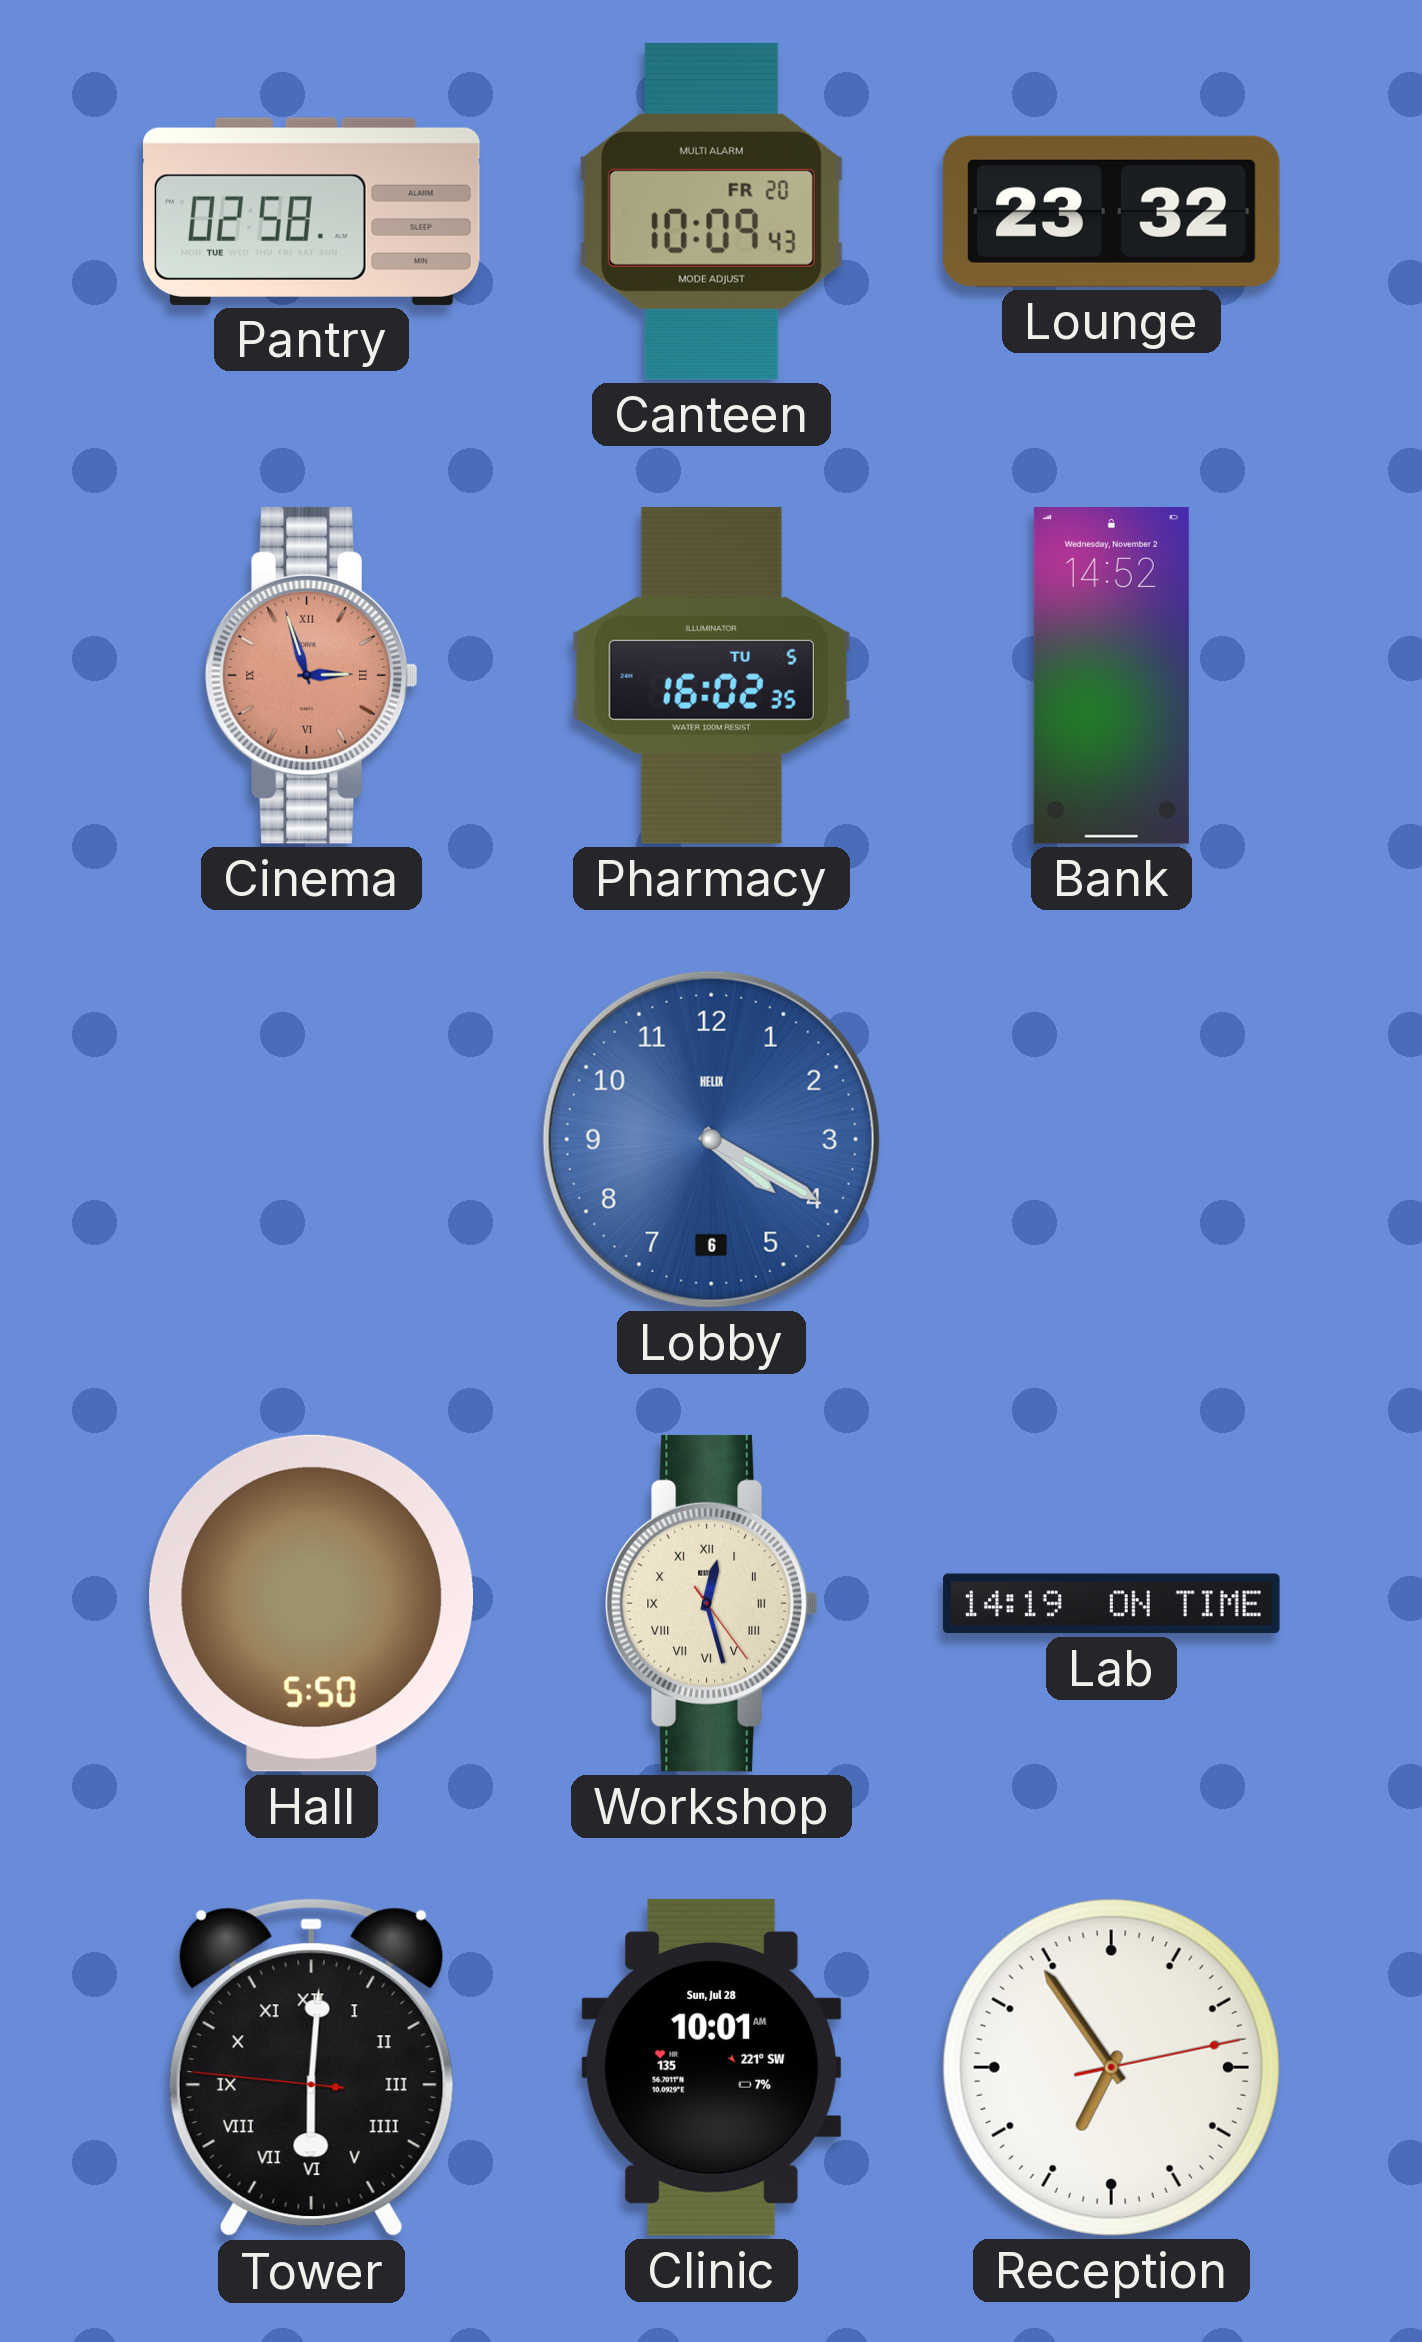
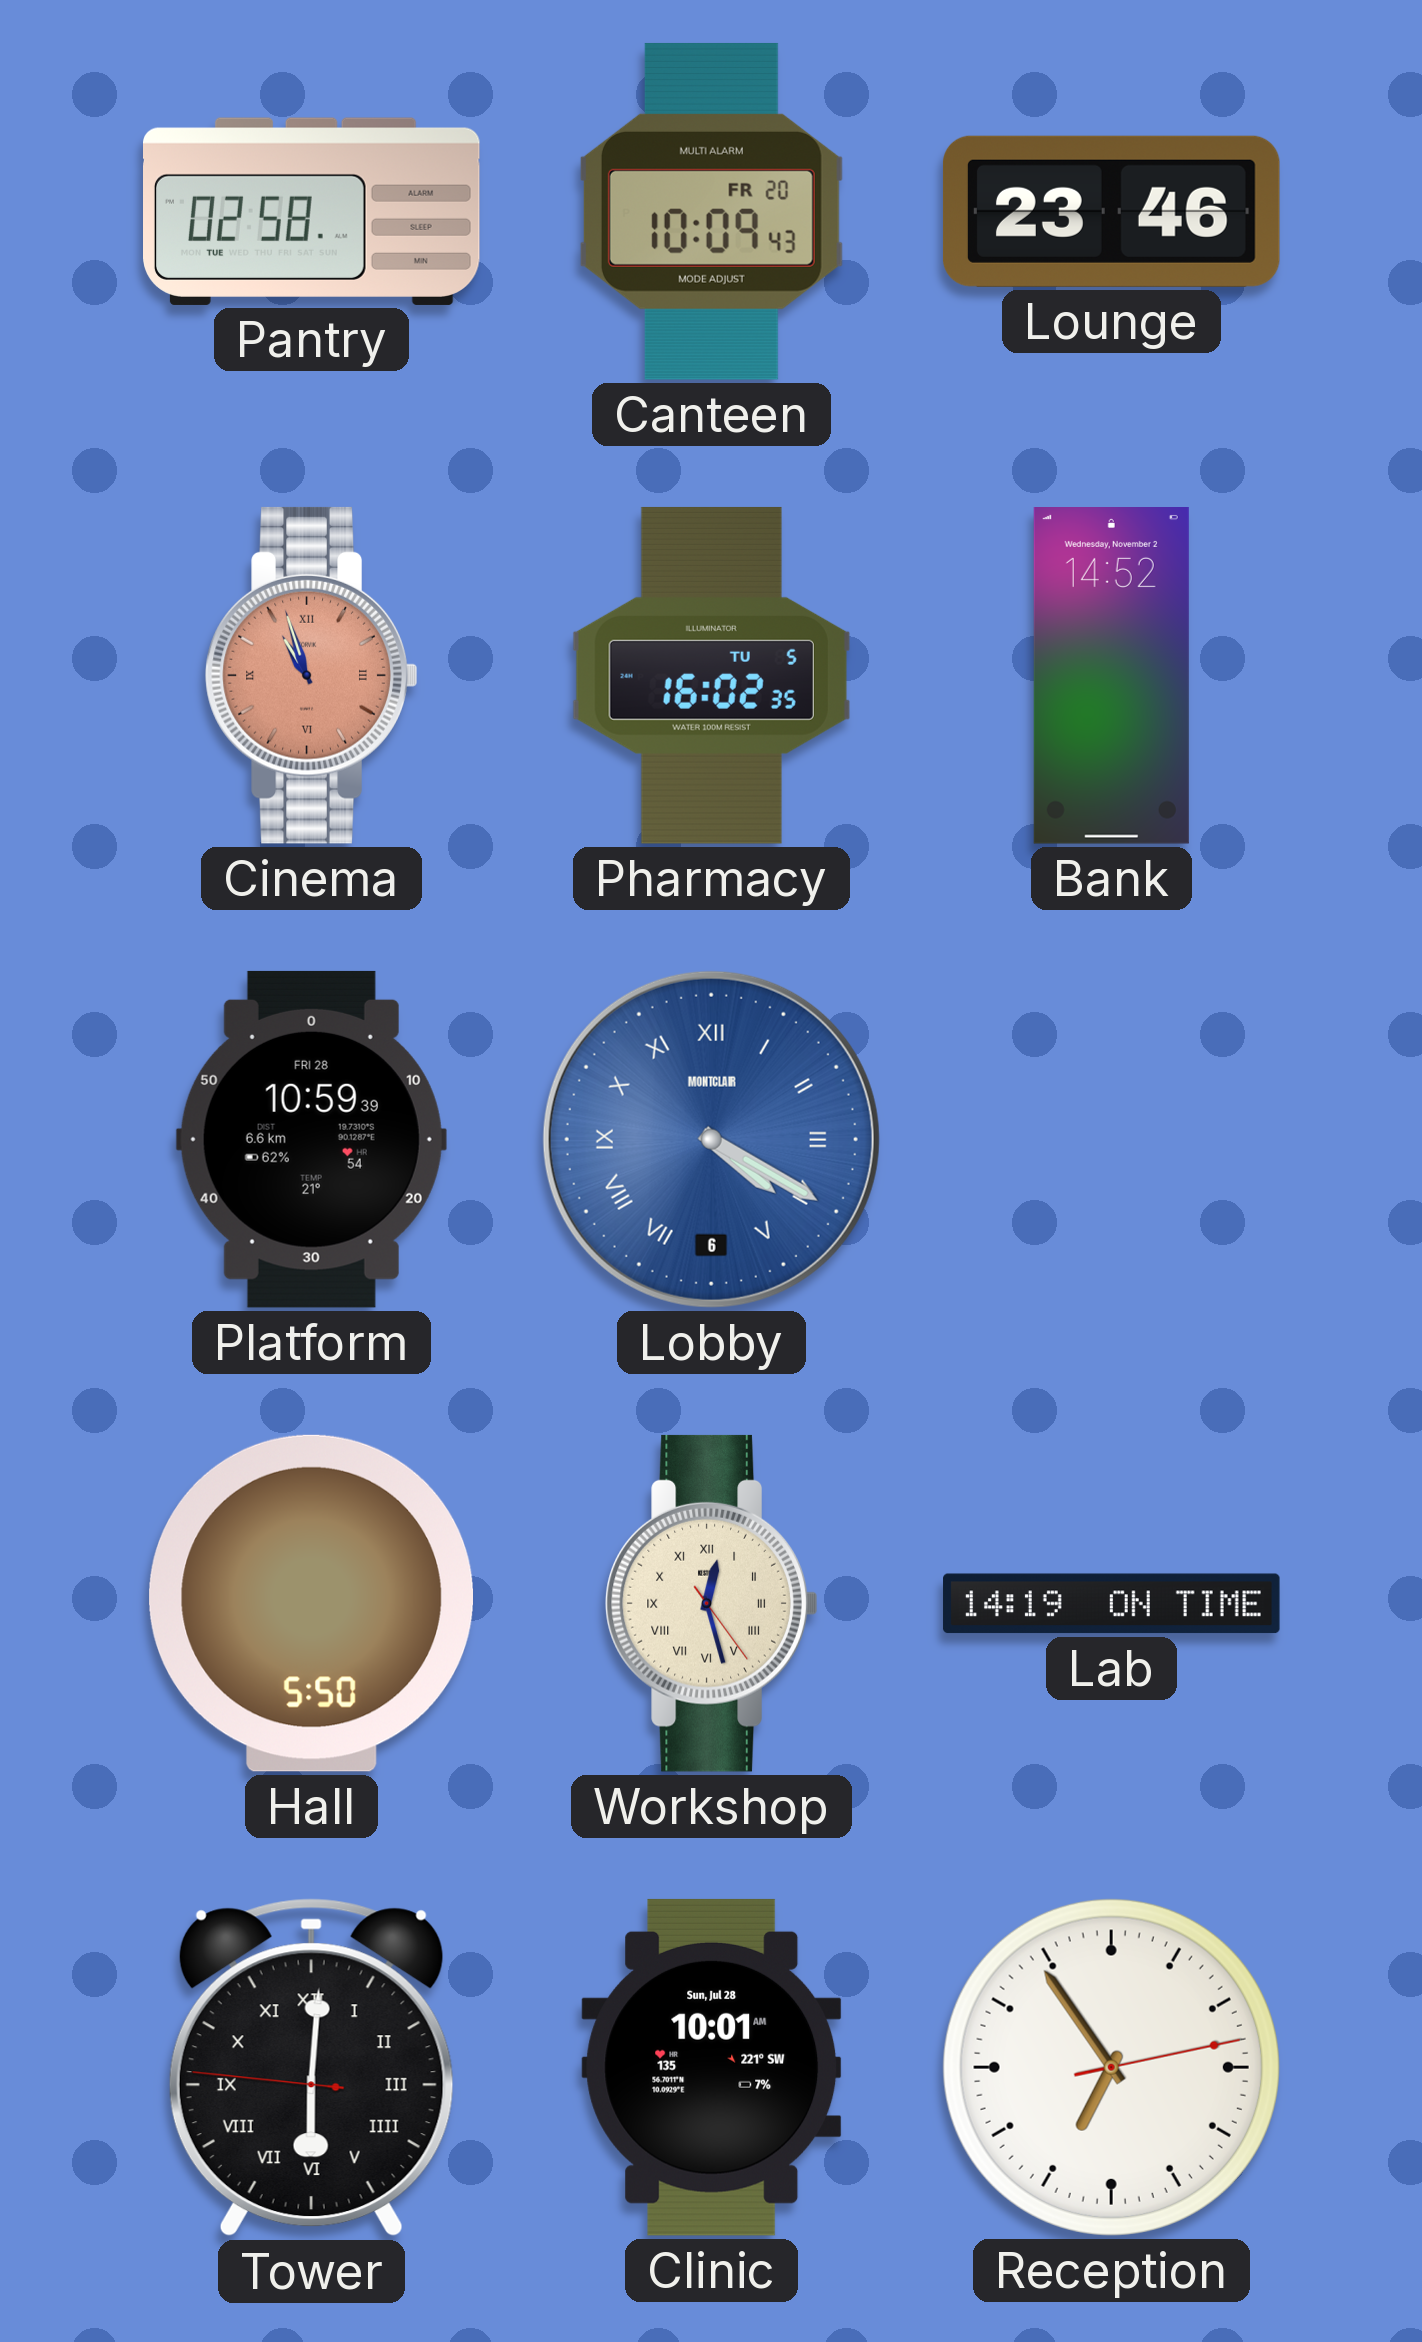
Lounge: 23:32 -> 23:46 (1111, 211)
Cinema: 2:57 -> 10:57 (312, 675)
Platform: none -> 10:59 (311, 1139)
Lobby numerals: Arabic -> Roman (711, 1139)
Lobby brand: HELIX -> MONTCLAIR (711, 1139)
